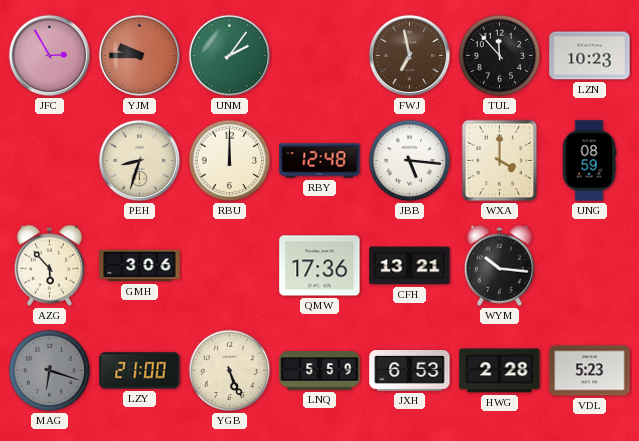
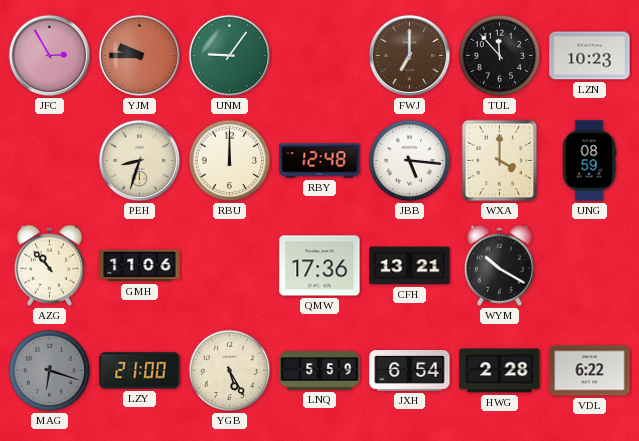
UNM: 2:06 -> 9:06 (230, 56)
FWJ: 6:58 -> 7:00 (410, 56)
AZG: 5:53 -> 10:53 (49, 265)
GMH: 3:06 -> 11:06 (140, 266)
WYM: 10:16 -> 10:20 (499, 265)
YGB: 5:26 -> 5:25 (230, 371)
JXH: 6:53 -> 6:54 (410, 371)
VDL: 5:23 -> 6:22 (590, 371)
